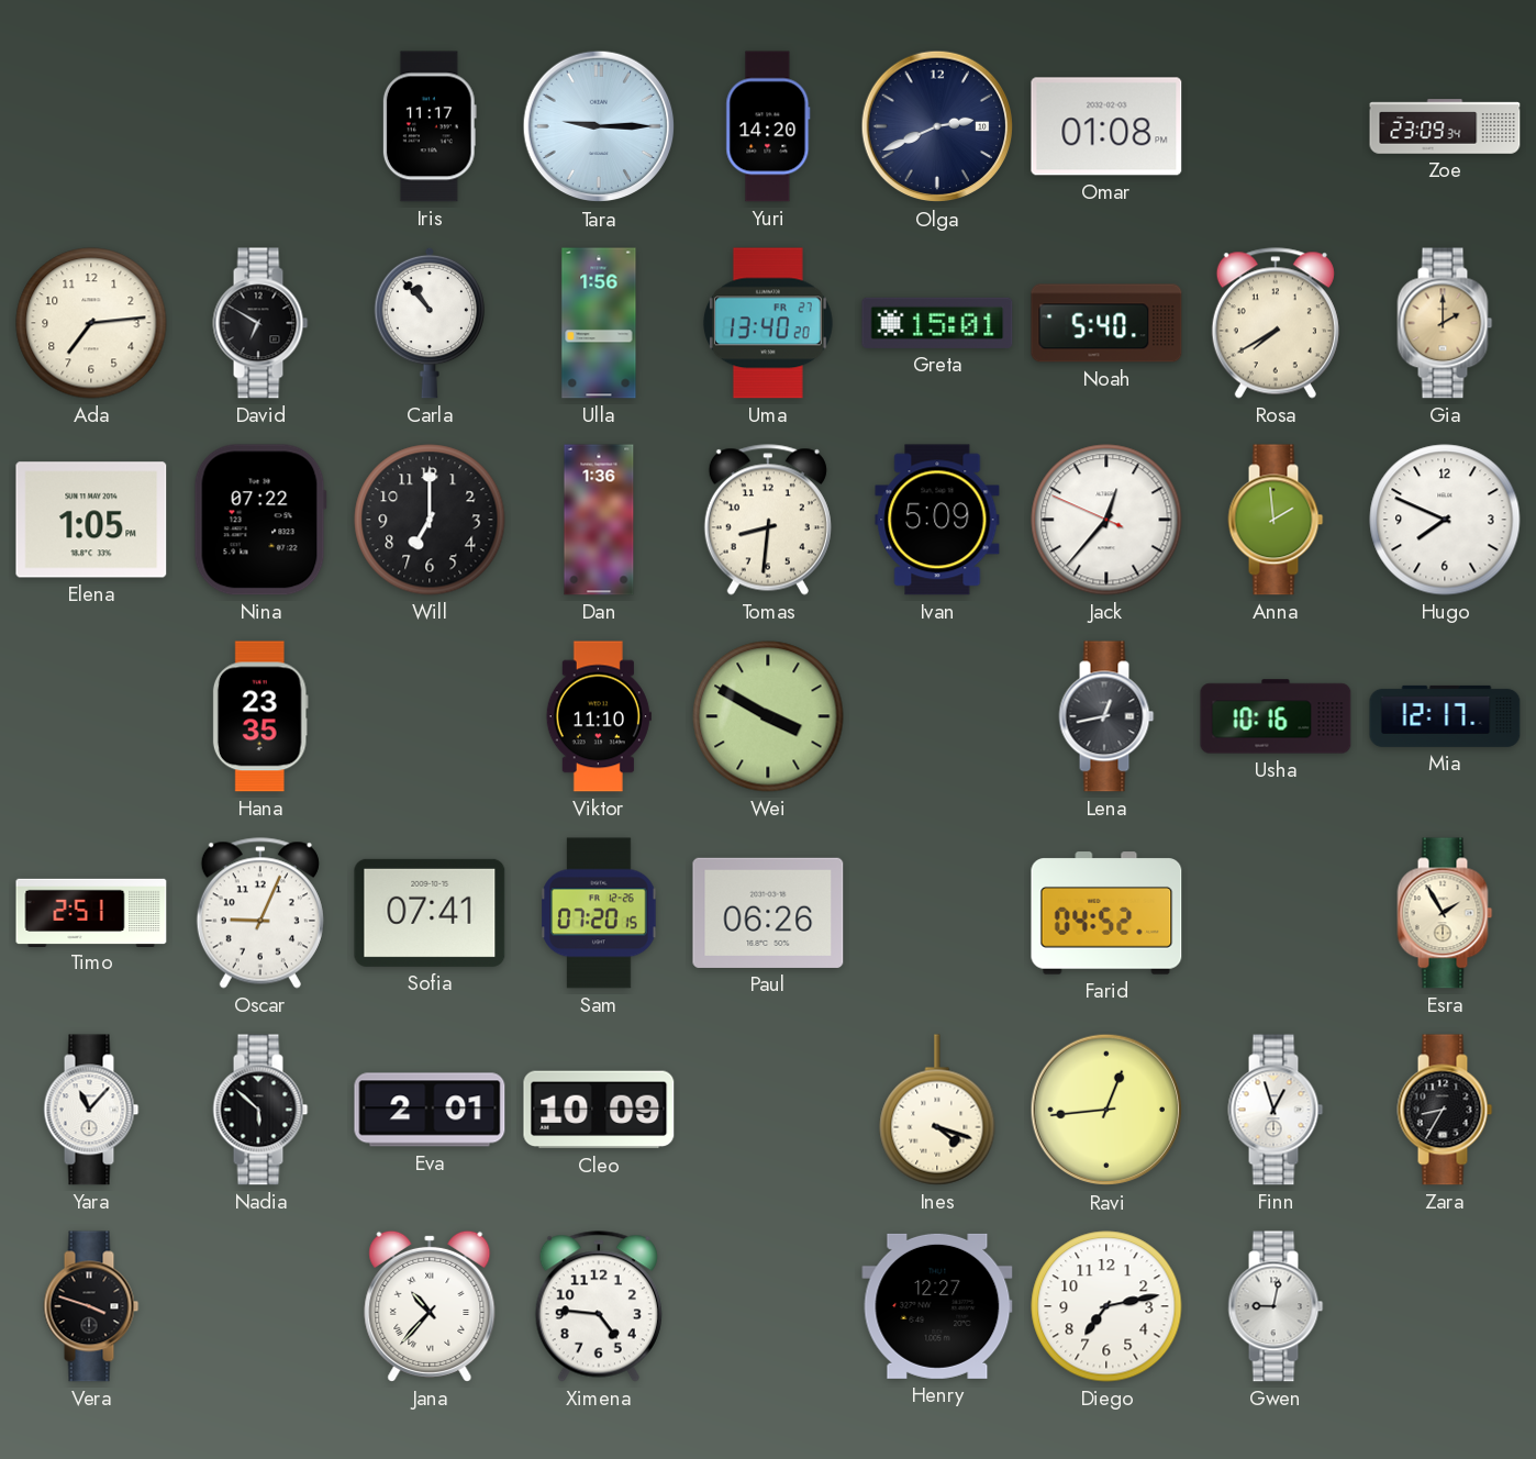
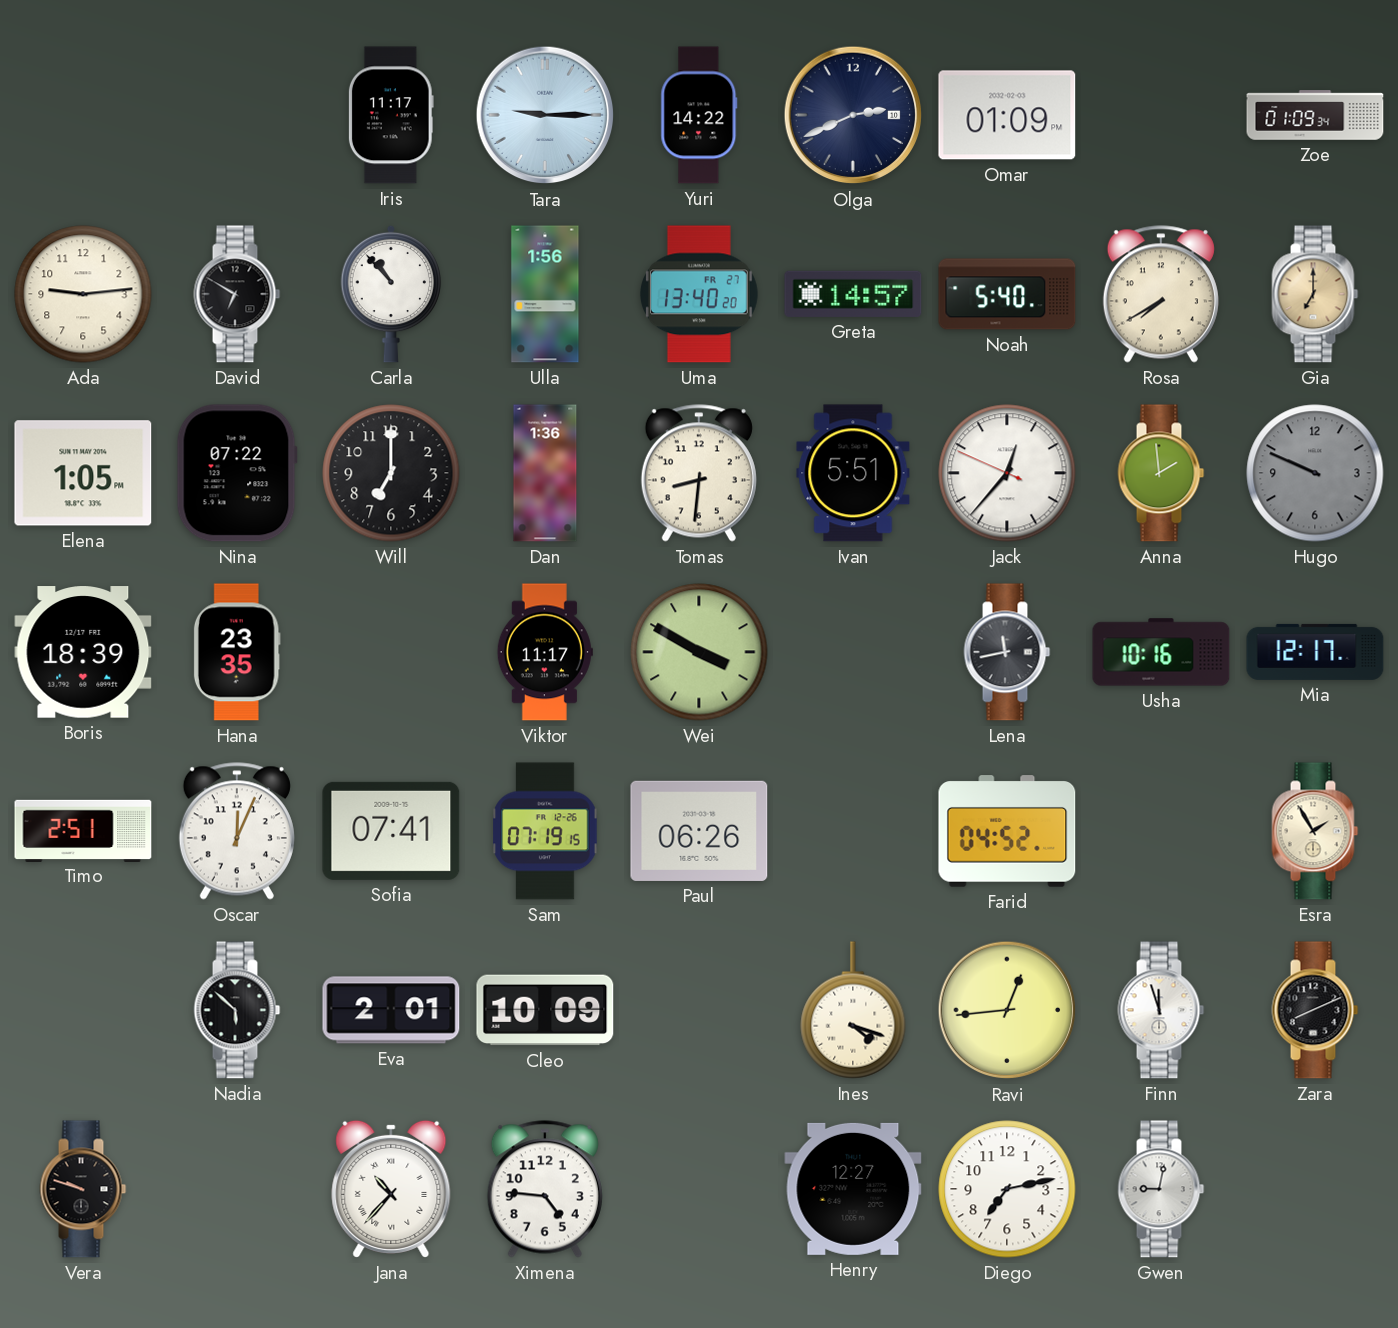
Yuri: 14:20 -> 14:22 (699, 115)
Omar: 01:08 -> 01:09 (1007, 115)
Zoe: 23:09 -> 01:09 (1315, 115)
Ada: 7:14 -> 9:14 (83, 294)
Greta: 15:01 -> 14:57 (853, 294)
Gia: 2:00 -> 7:00 (1315, 294)
Ivan: 5:09 -> 5:51 (853, 473)
Hugo: 7:49 -> 9:49 (1315, 473)
Hugo dial: white -> grey (1315, 473)
Boris: none -> 18:39 (83, 652)
Viktor: 11:10 -> 11:17 (545, 652)
Lena: 12:43 -> 11:43 (1007, 652)
Oscar: 9:04 -> 12:04 (237, 831)
Sam: 07:20 -> 07:19 (545, 831)
Yara: 11:07 -> none (91, 1110)
Finn: 12:57 -> 11:57 (1161, 1010)
Zara: 8:35 -> 8:11 (1315, 1010)
Vera: 3:48 -> 9:48 (83, 1189)
